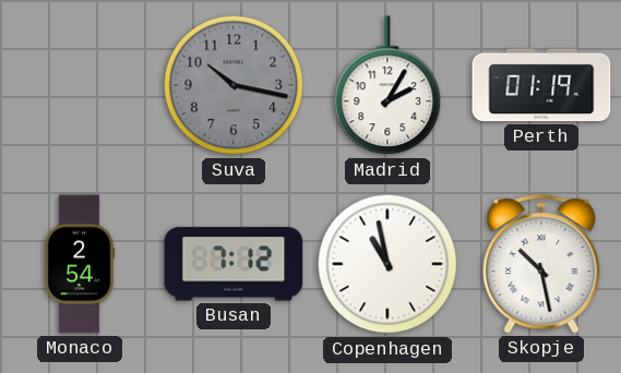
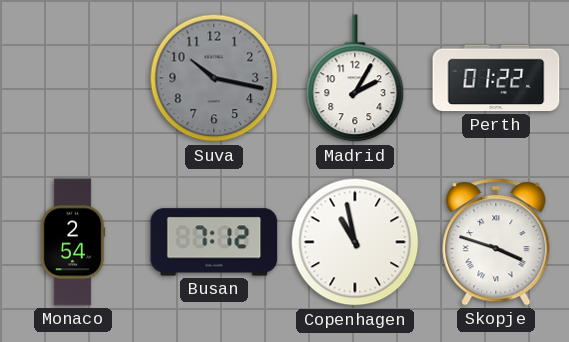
Perth: 01:19 -> 01:22 (496, 78)
Skopje: 10:28 -> 3:48 (496, 242)
